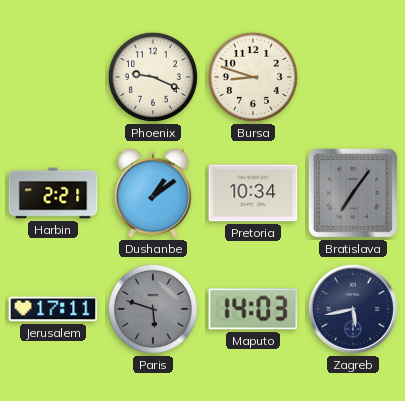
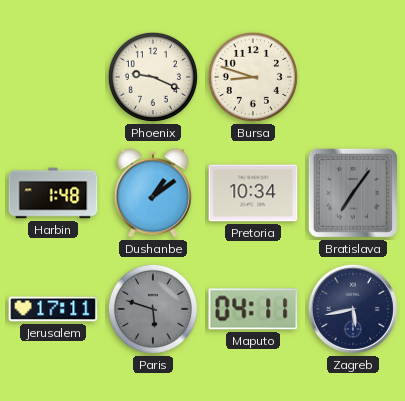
Harbin: 2:21 -> 1:48 (53, 193)
Maputo: 14:03 -> 04:11 (253, 309)
